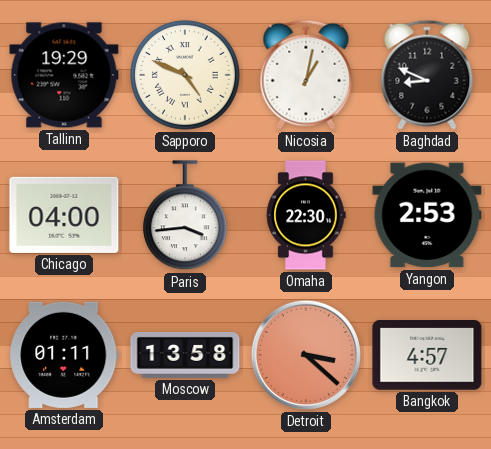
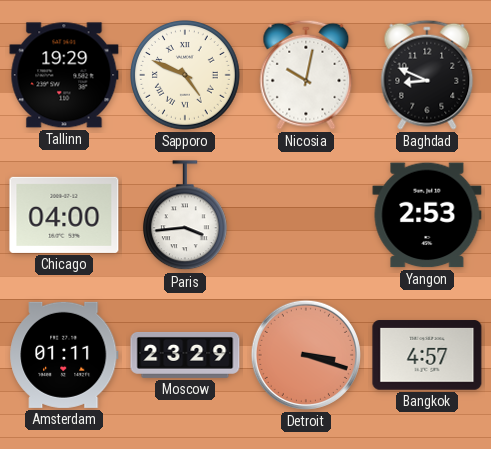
Nicosia: 1:02 -> 10:02 (306, 75)
Omaha: 22:30 -> none (306, 215)
Moscow: 13:58 -> 23:29 (185, 355)
Detroit: 3:22 -> 3:18 (306, 355)
